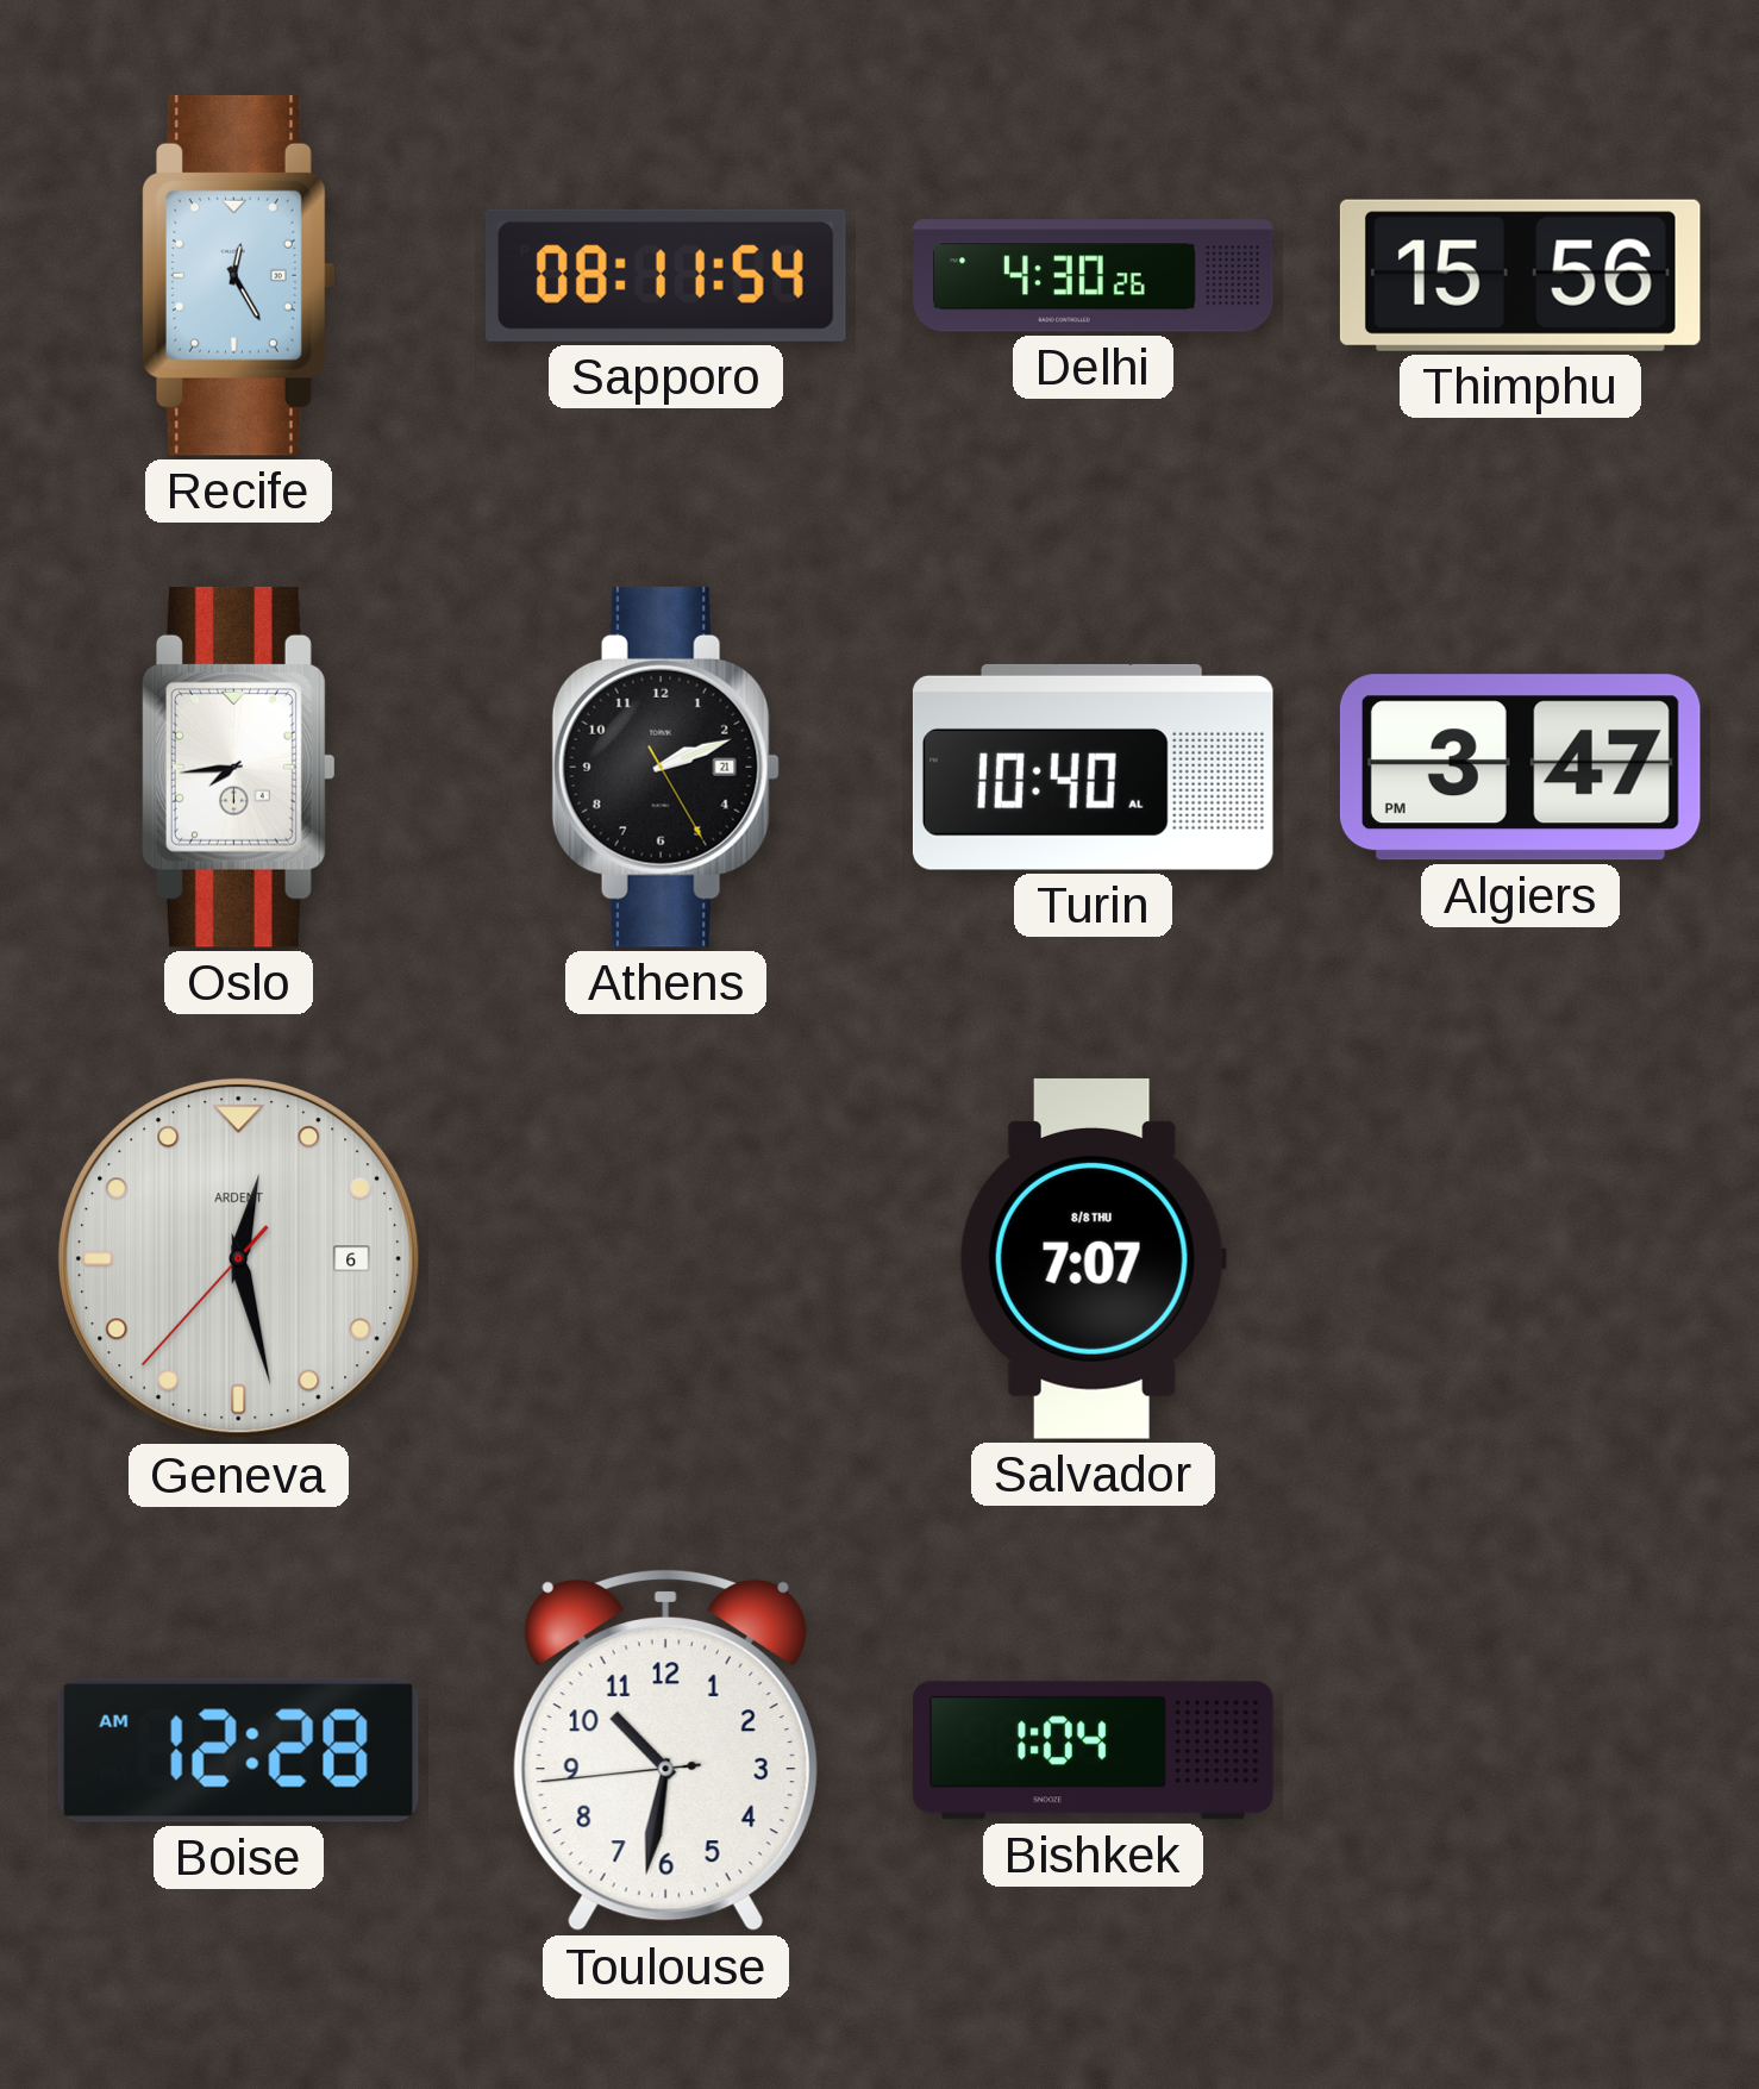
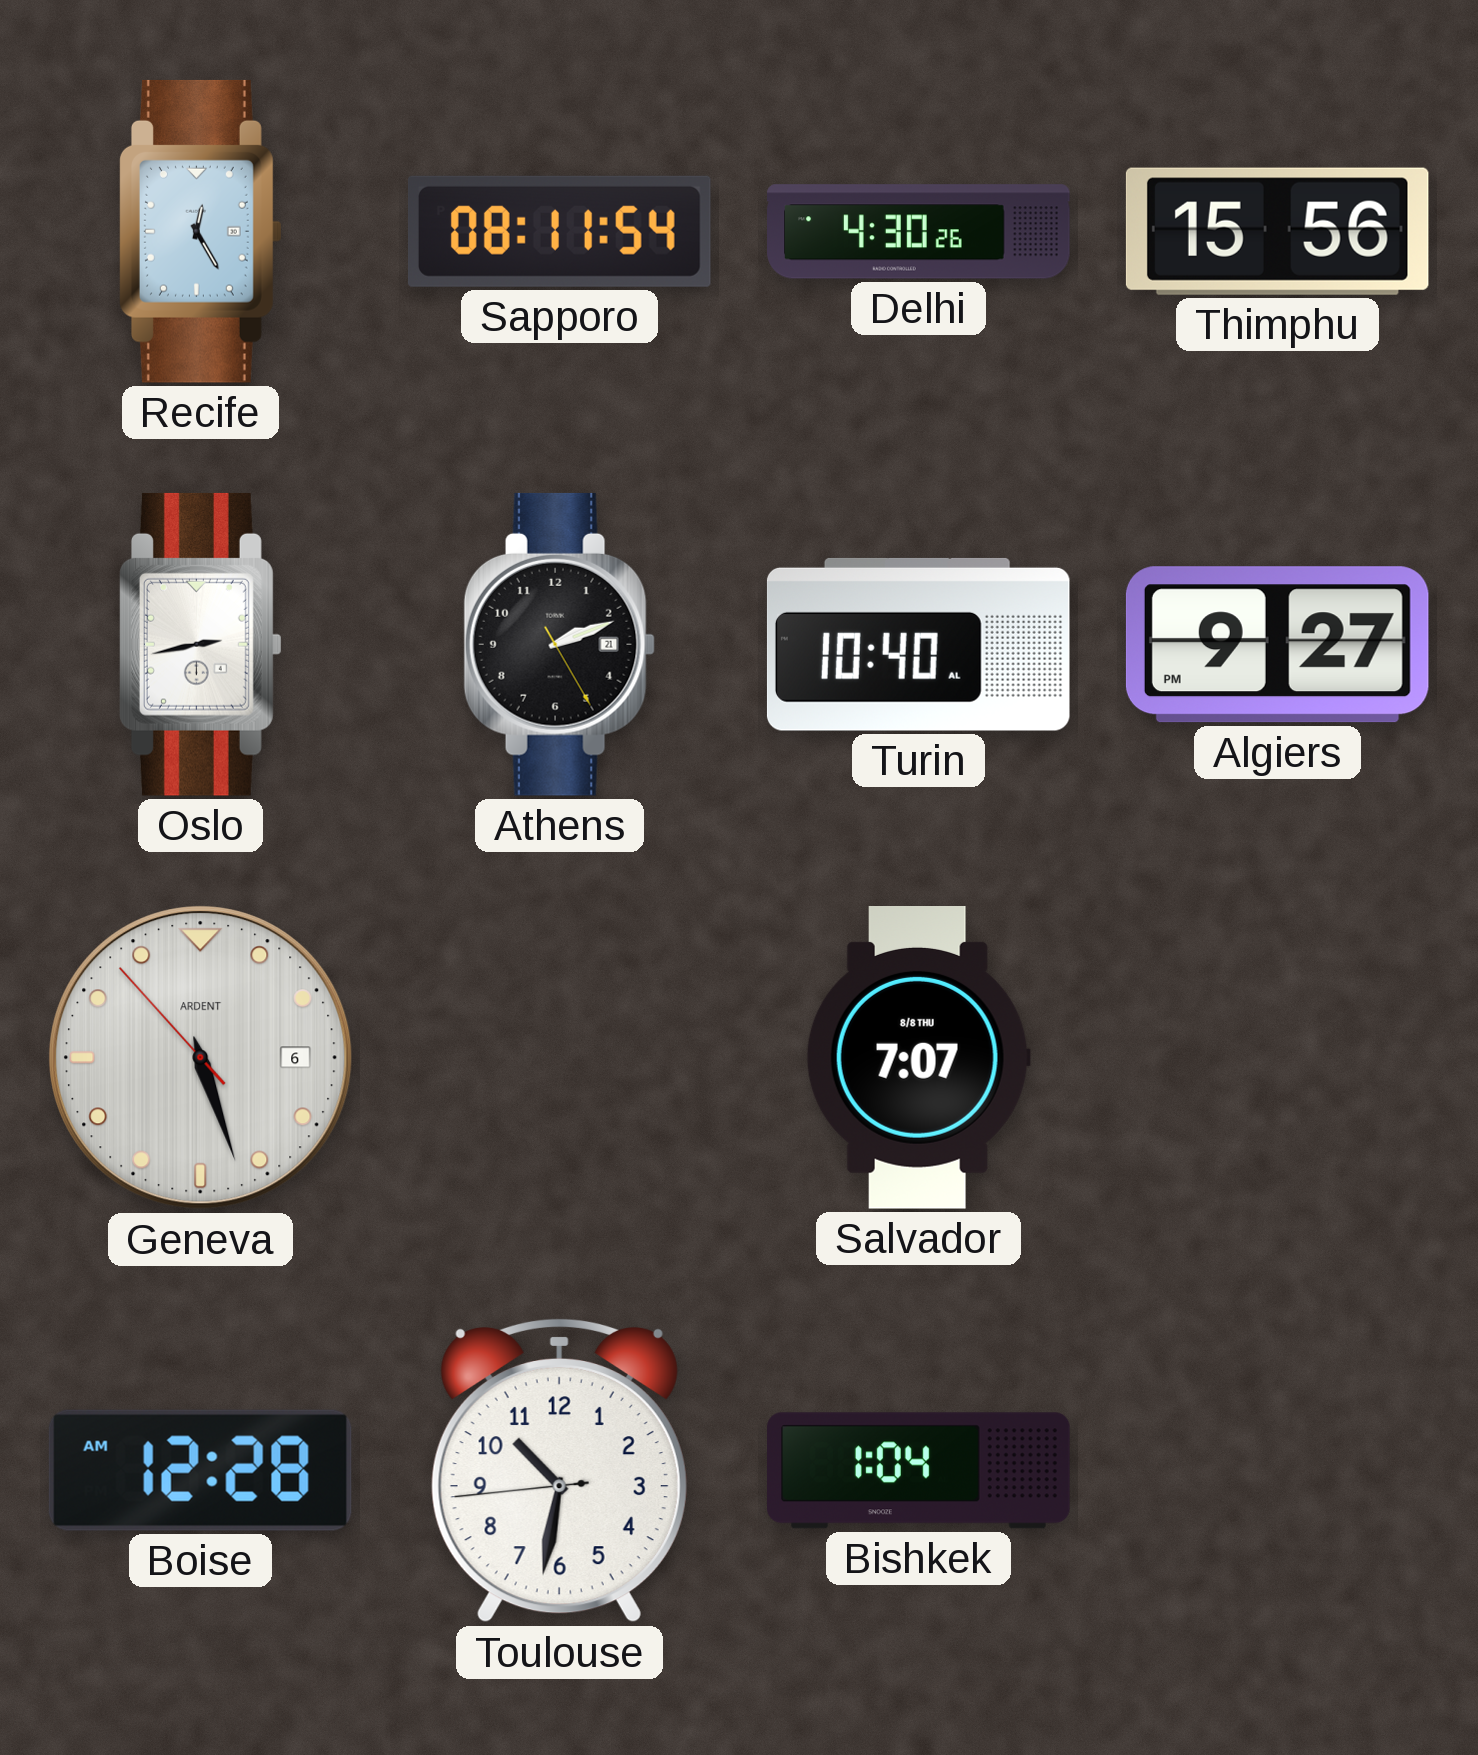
Oslo: 7:44 -> 2:43 (200, 644)
Algiers: 3:47 -> 9:27 (1277, 645)
Geneva: 12:27 -> 5:26 (201, 1058)
